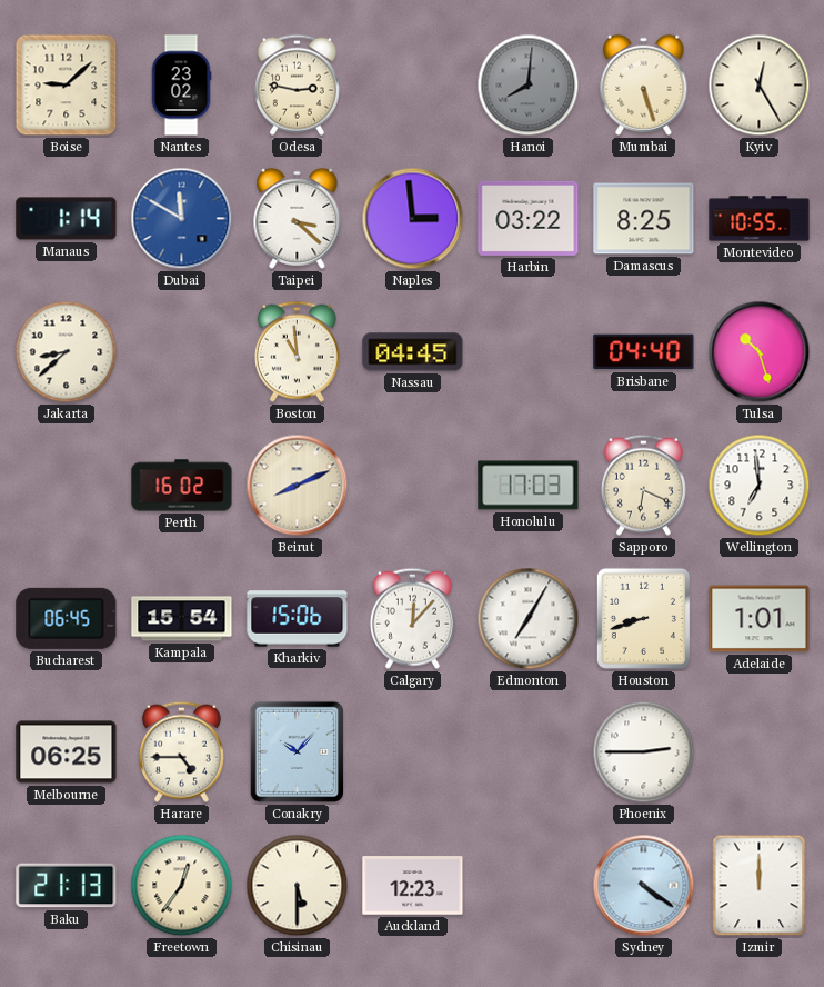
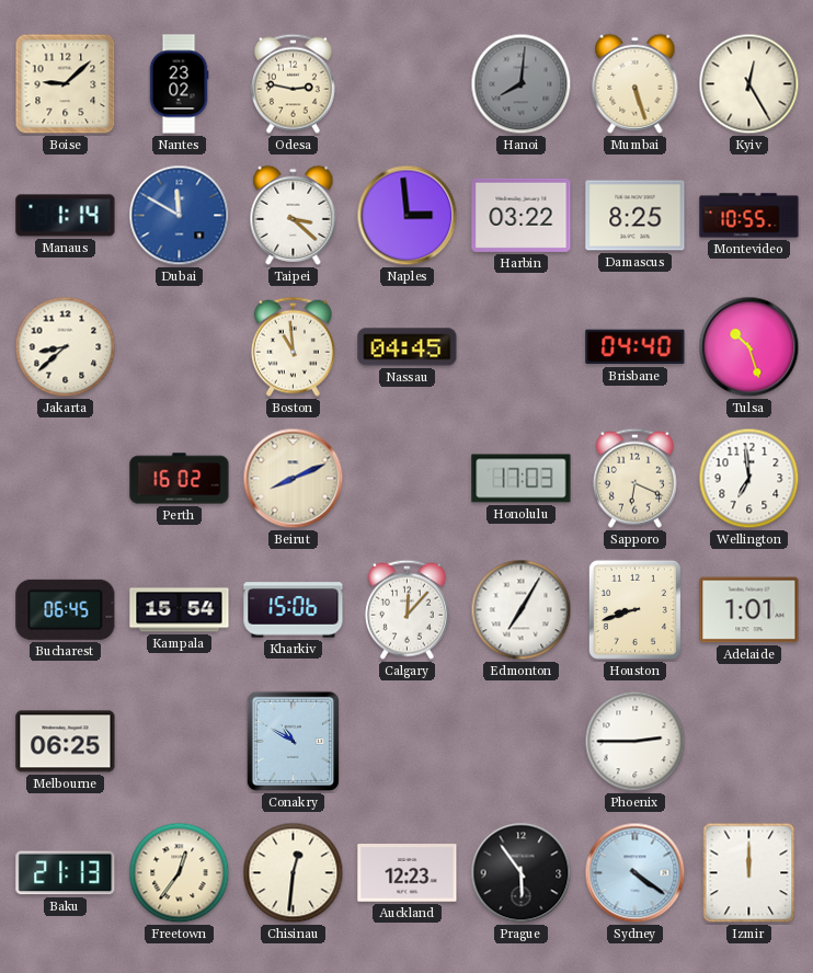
Harare: 4:45 -> none (181, 751)
Conakry: 10:07 -> 10:50 (293, 741)
Chisinau: 5:30 -> 12:31 (294, 873)
Prague: none -> 5:54 (522, 873)
